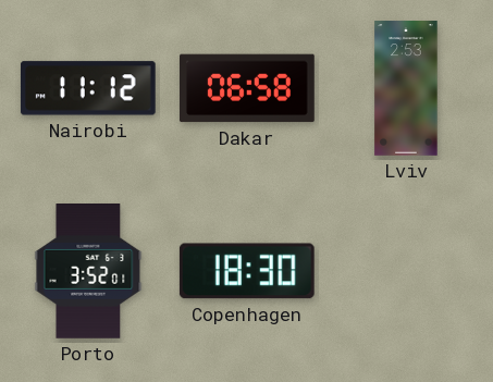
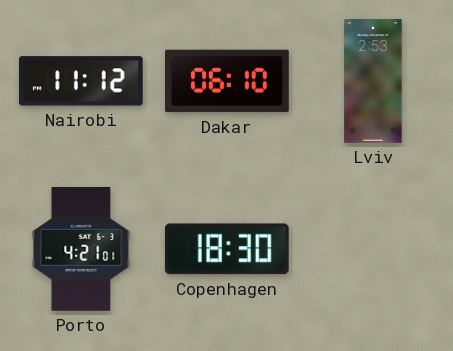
Dakar: 06:58 -> 06:10 (228, 81)
Porto: 3:52 -> 4:21 (81, 250)
